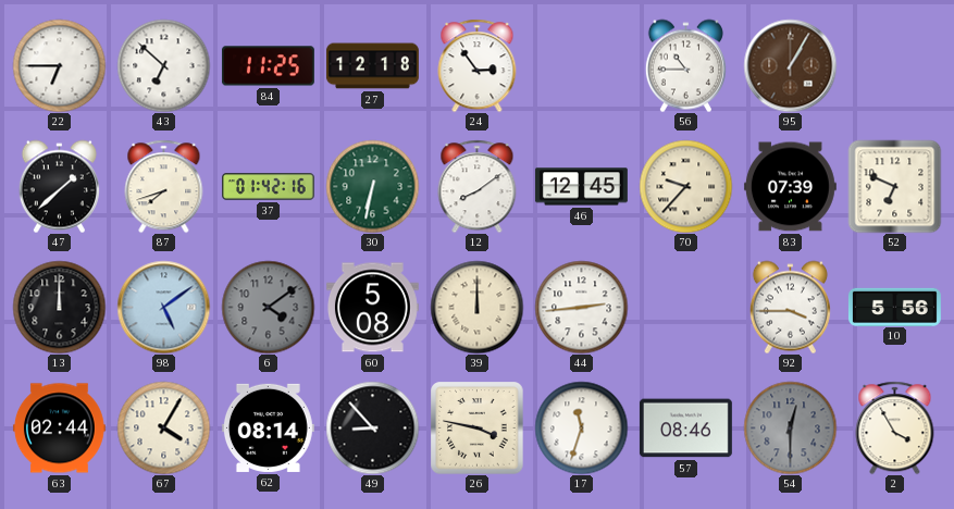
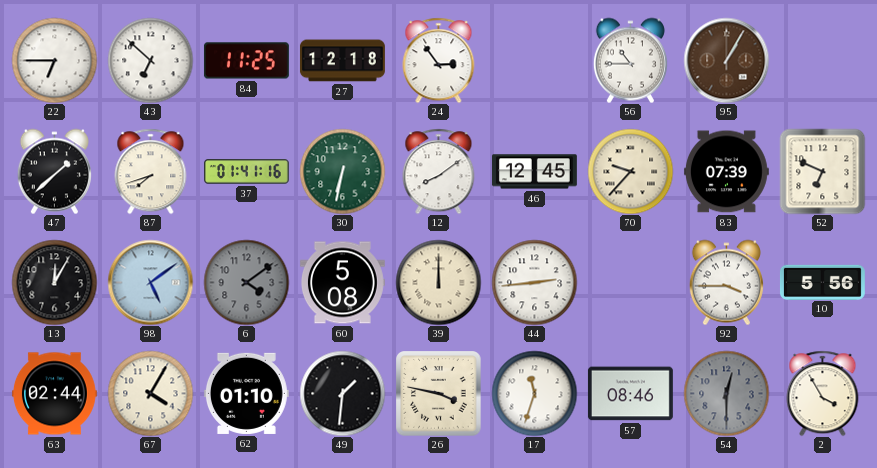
37: 01:42 -> 01:41 (247, 172)
13: 12:00 -> 12:05 (54, 282)
62: 08:14 -> 01:10 (246, 393)
49: 8:53 -> 1:31 (342, 393)
